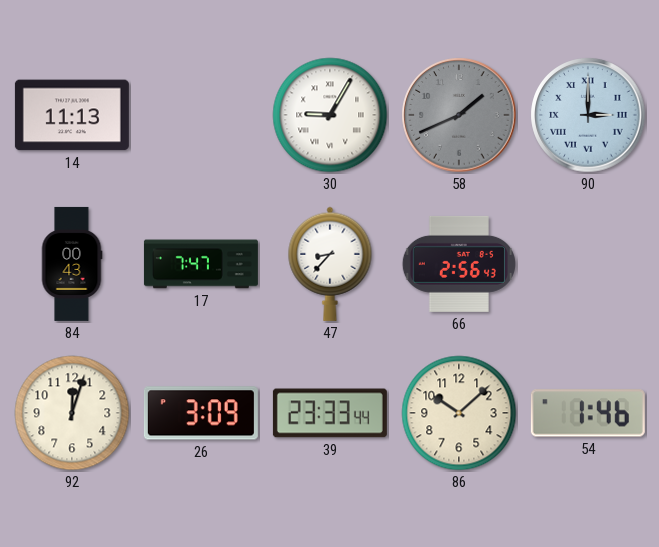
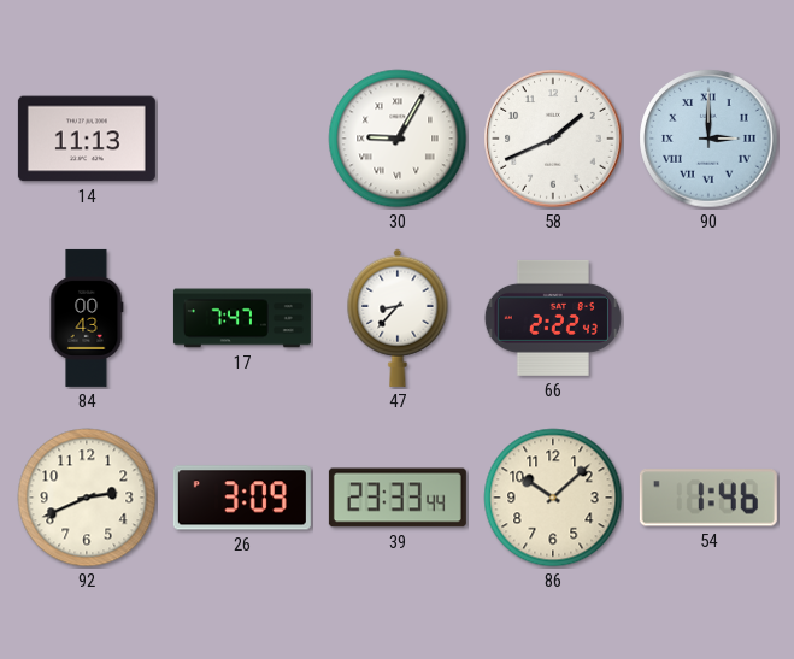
58 dial: grey -> white (553, 139)
66: 2:56 -> 2:22 (553, 318)
92: 12:03 -> 2:41 (87, 498)
